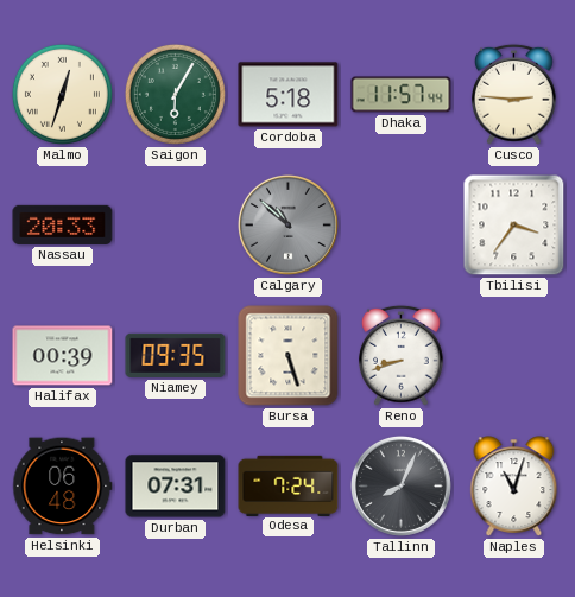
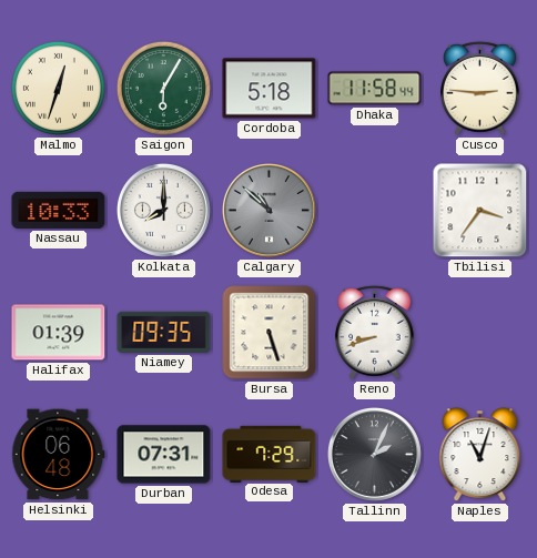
Dhaka: 11:57 -> 11:58 (375, 89)
Nassau: 20:33 -> 10:33 (59, 210)
Kolkata: none -> 8:00 (163, 210)
Halifax: 00:39 -> 01:39 (59, 333)
Odesa: 7:24 -> 7:29 (270, 454)
Tallinn: 8:04 -> 2:04 (374, 454)
